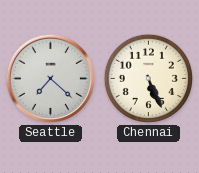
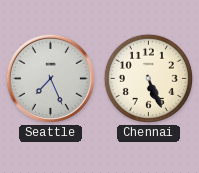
Seattle: 7:22 -> 7:26 (50, 78)
